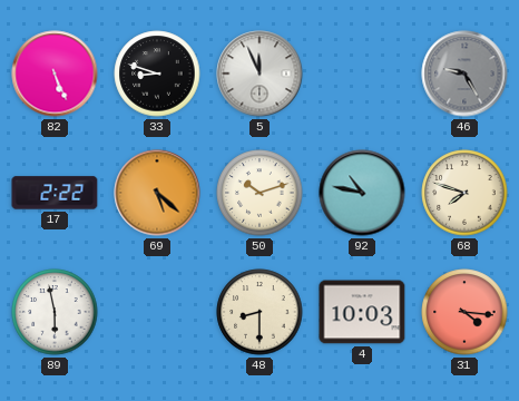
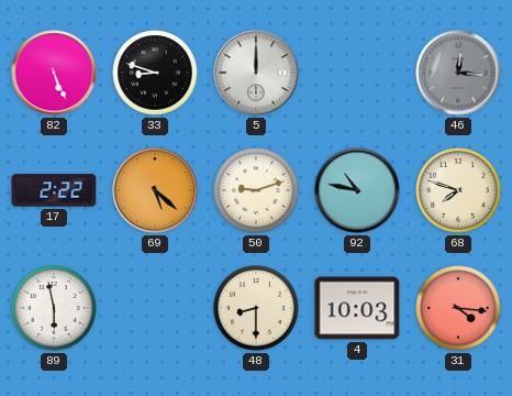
5: 11:56 -> 12:00 (256, 73)
46: 9:25 -> 12:16 (458, 73)
50: 10:12 -> 9:12 (256, 190)
